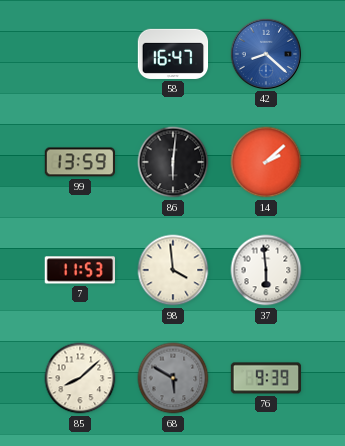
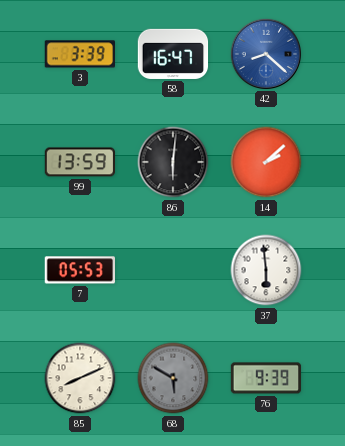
3: none -> 3:39 (79, 54)
7: 11:53 -> 05:53 (79, 270)
98: 3:59 -> none (173, 270)
85: 8:08 -> 8:11 (80, 378)
